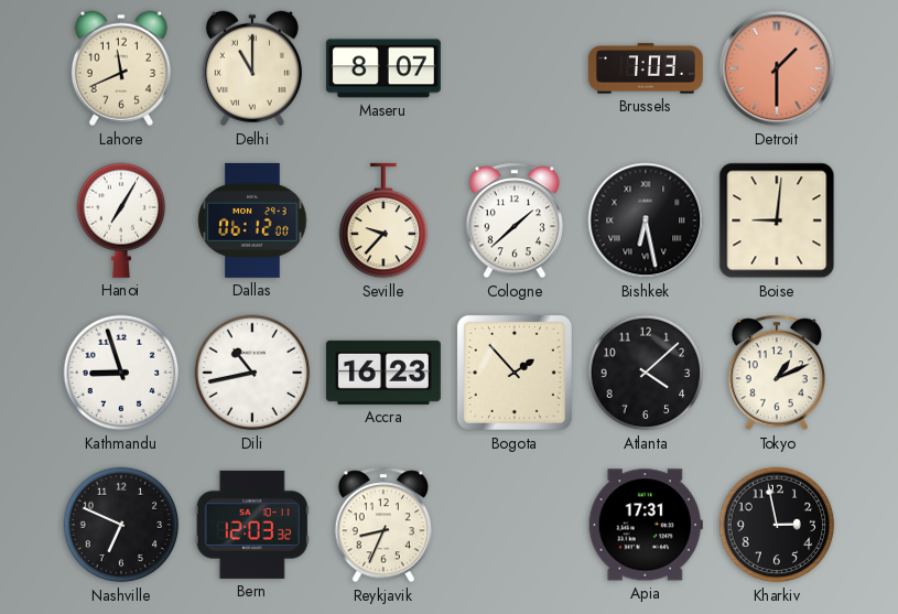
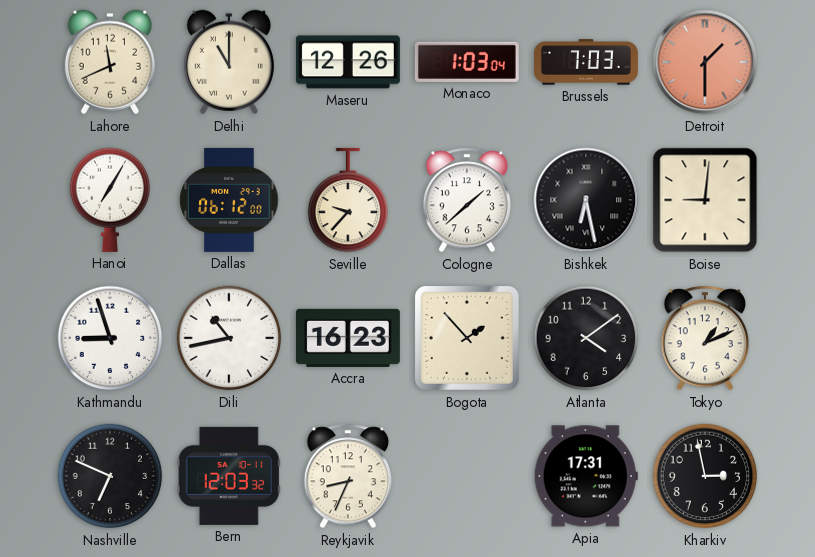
Maseru: 8:07 -> 12:26 (348, 62)
Monaco: none -> 1:03 (467, 62)
Atlanta: 4:08 -> 4:09 (586, 338)
